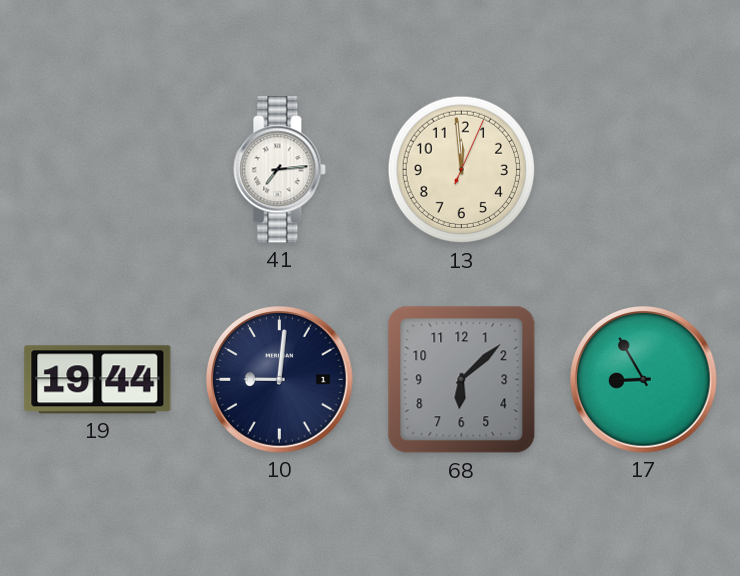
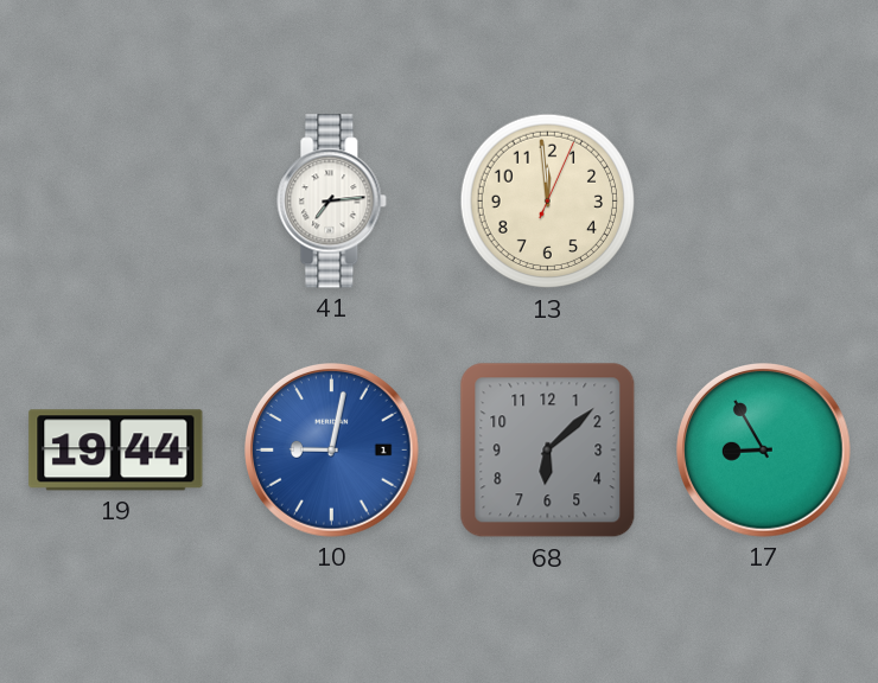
10: 9:01 -> 9:02 (332, 451)
10 dial: navy -> blue (332, 451)
